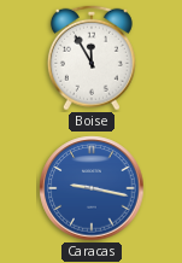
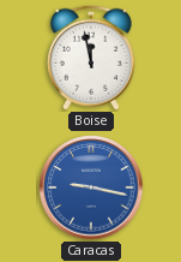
Boise: 11:55 -> 11:58 (91, 58)
